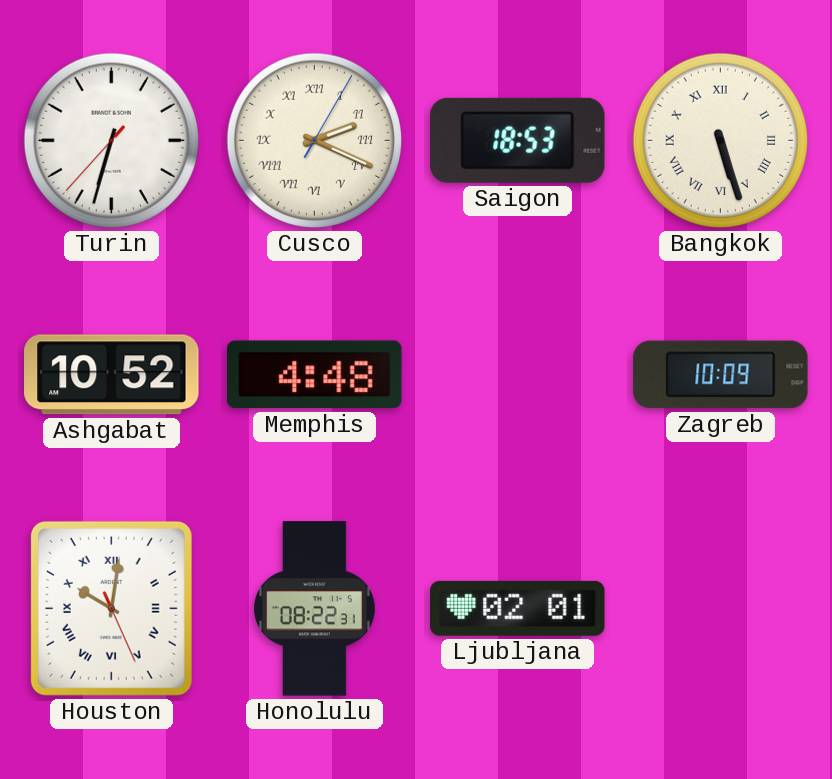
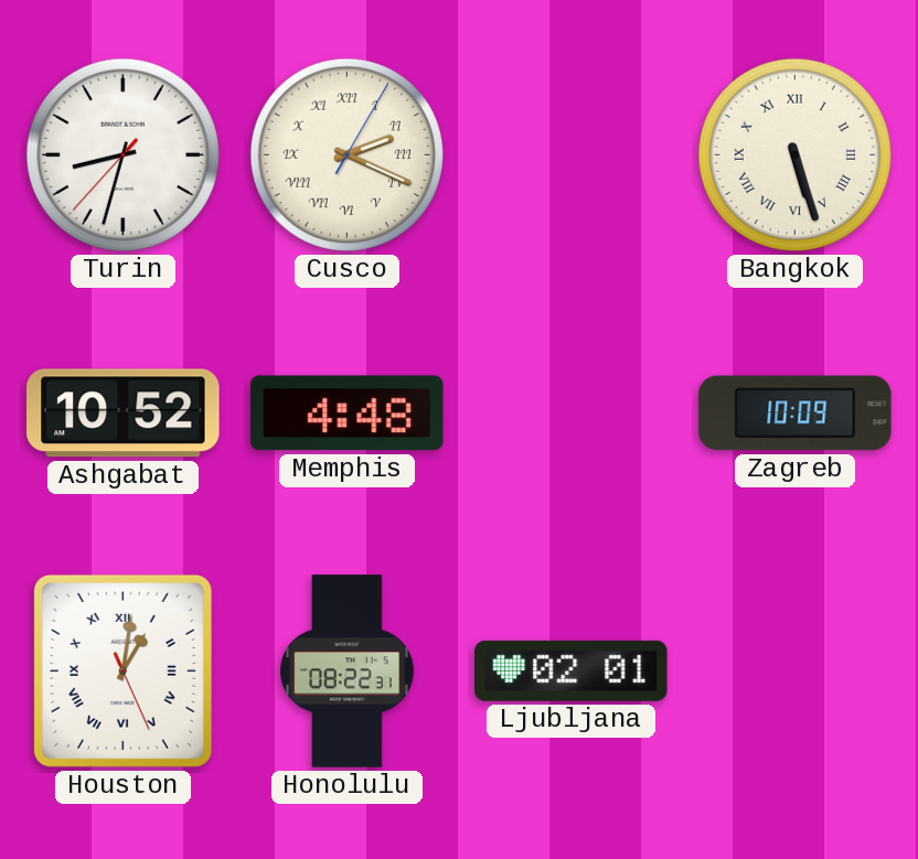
Turin: 6:32 -> 8:32 (122, 154)
Saigon: 18:53 -> none (518, 140)
Houston: 10:01 -> 1:01 (122, 670)
